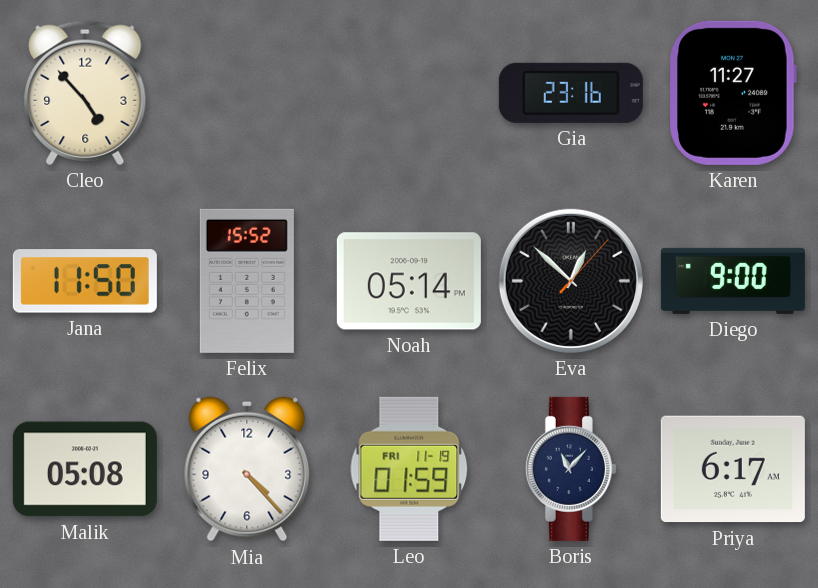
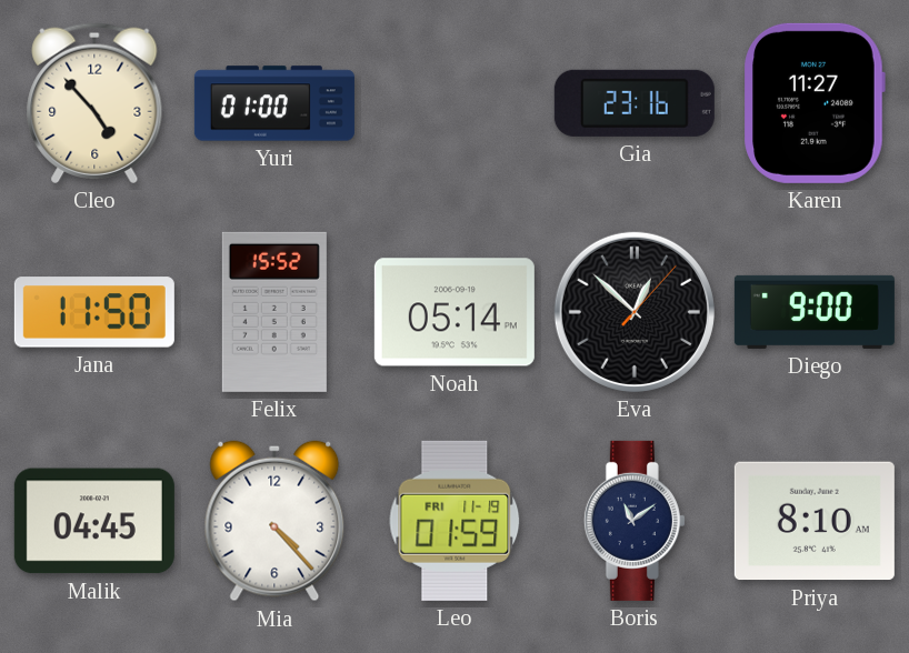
Yuri: none -> 01:00 (274, 103)
Malik: 05:08 -> 04:45 (94, 521)
Boris: 11:07 -> 11:09 (635, 521)
Priya: 6:17 -> 8:10 (815, 521)
